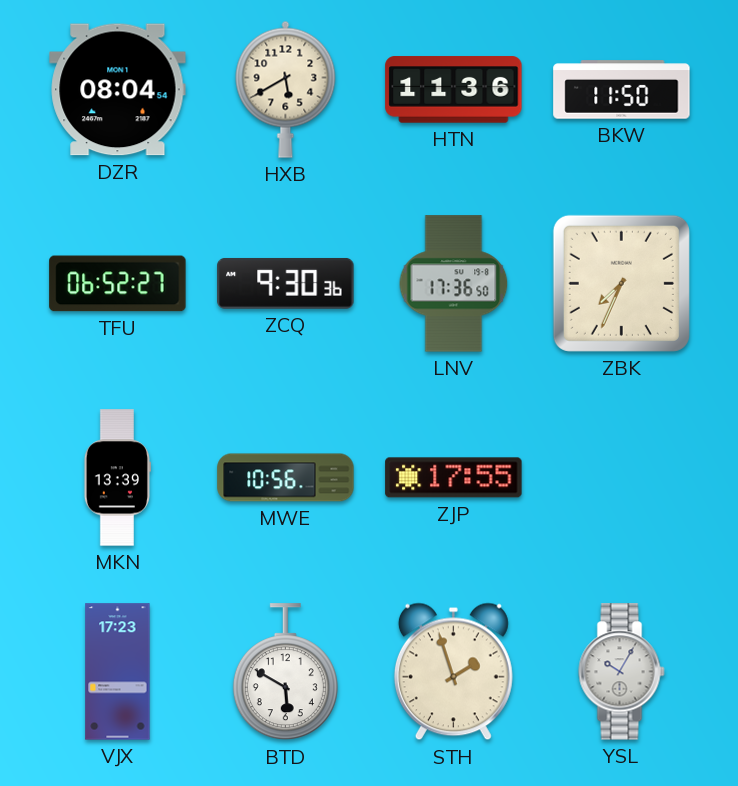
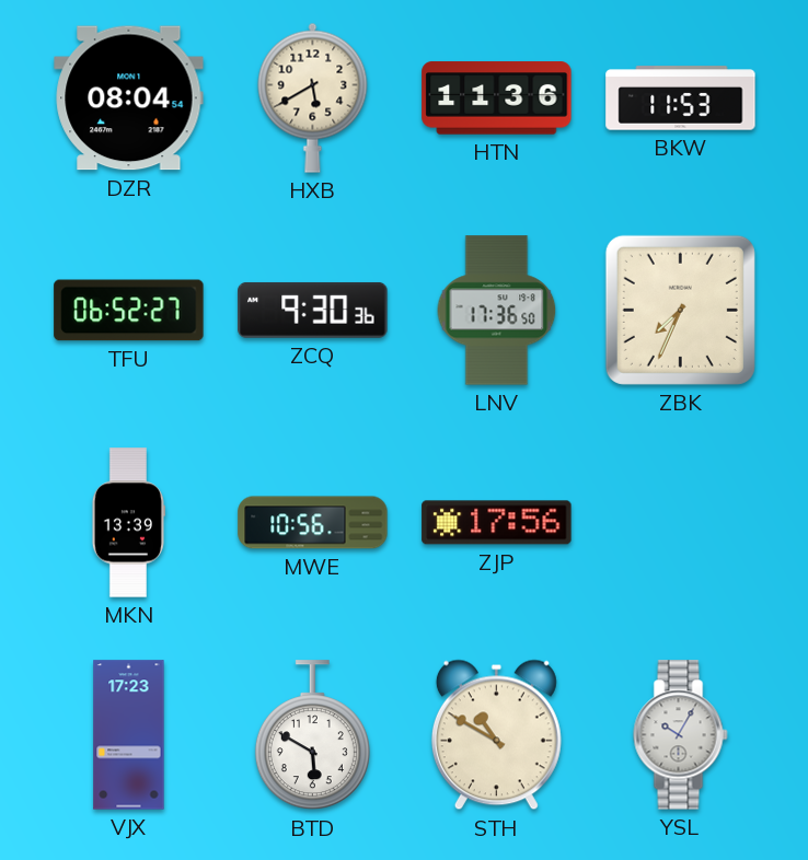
BKW: 11:50 -> 11:53 (681, 98)
ZJP: 17:55 -> 17:56 (497, 523)
STH: 1:57 -> 10:50 (496, 735)
